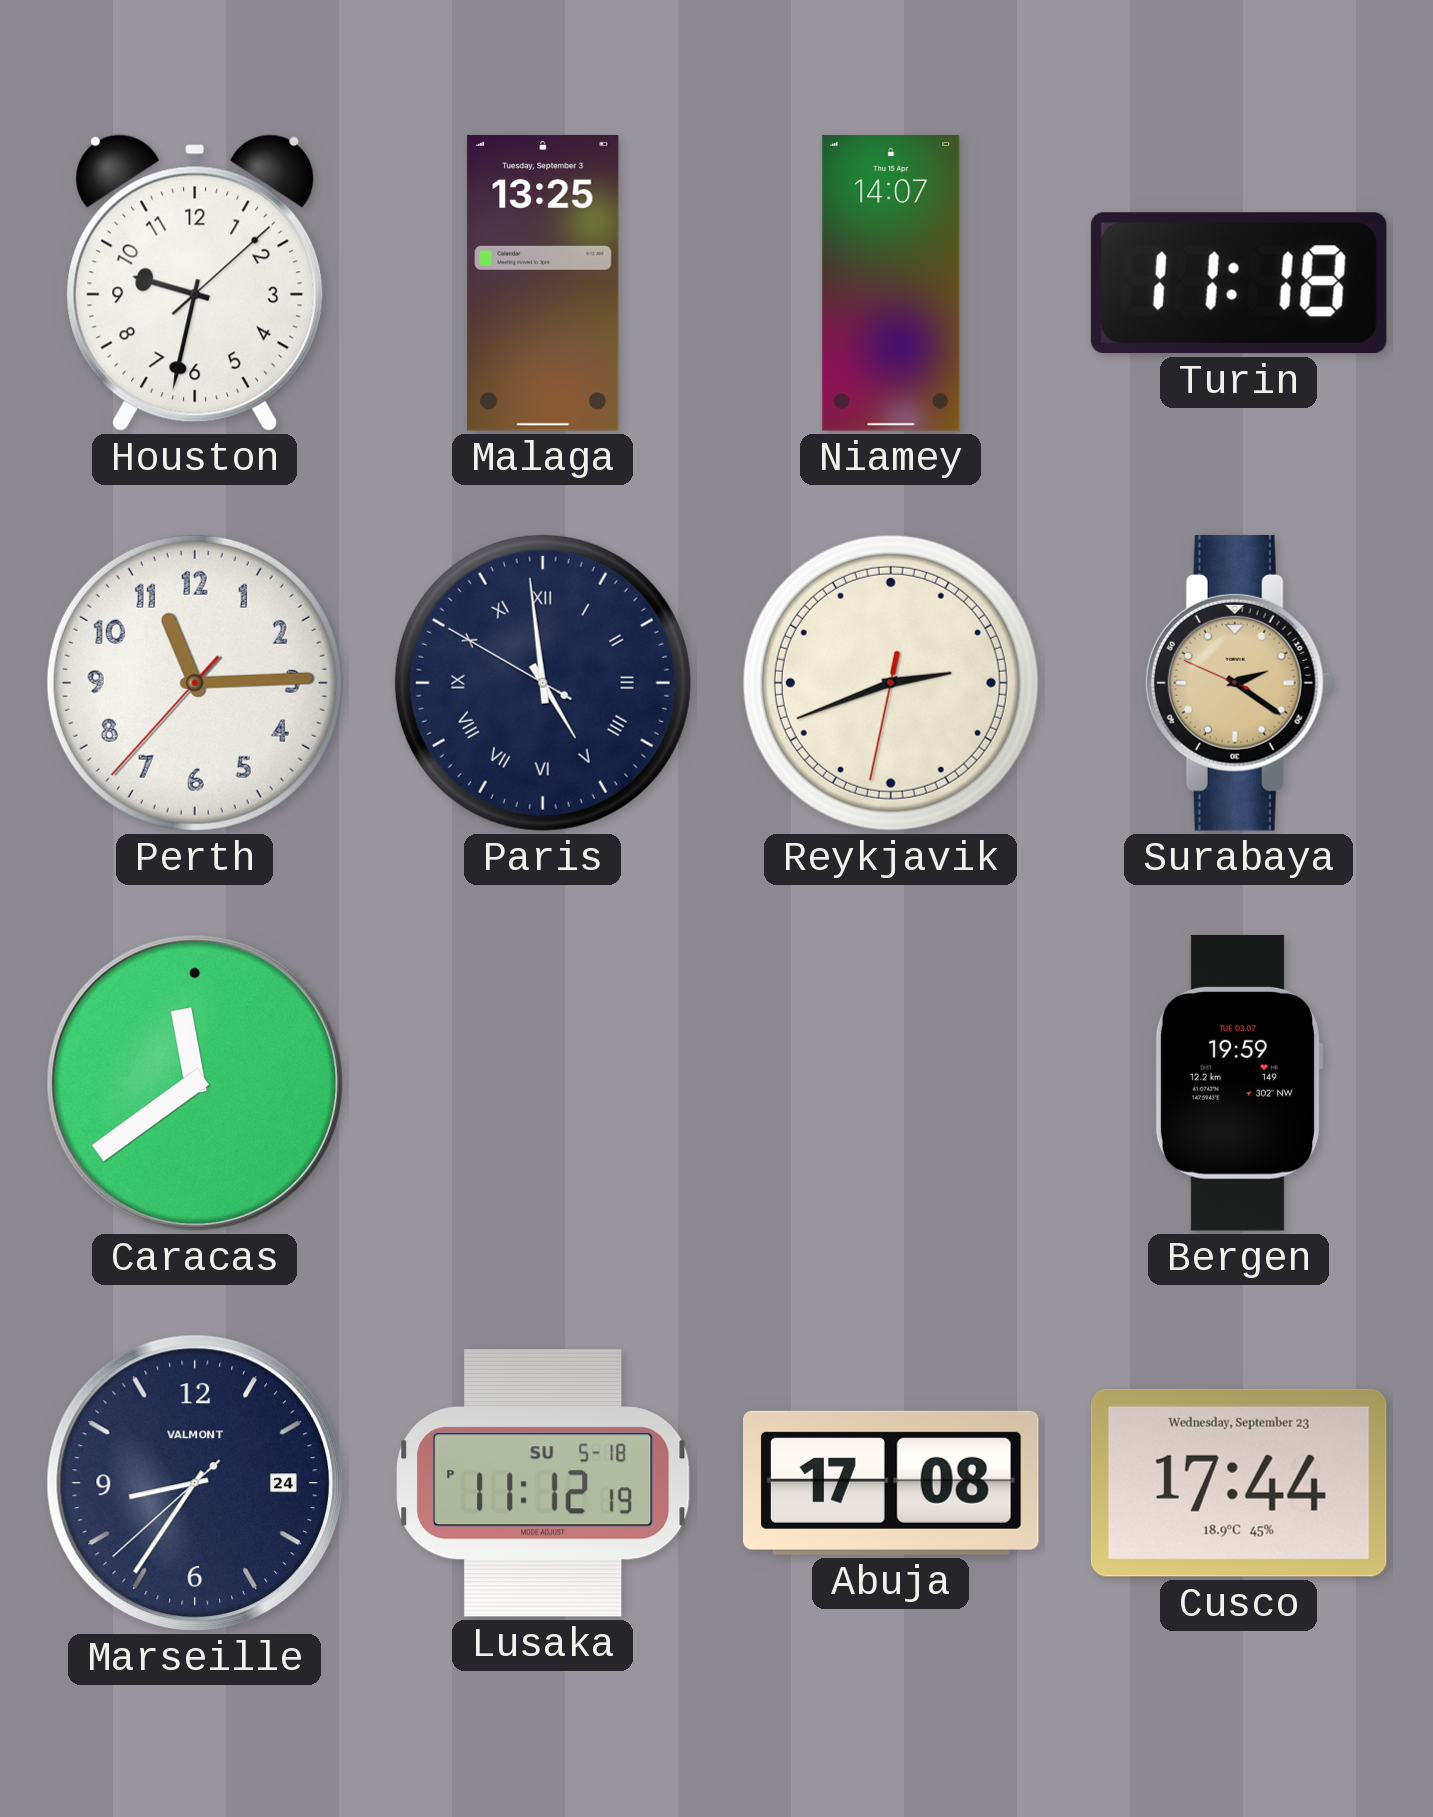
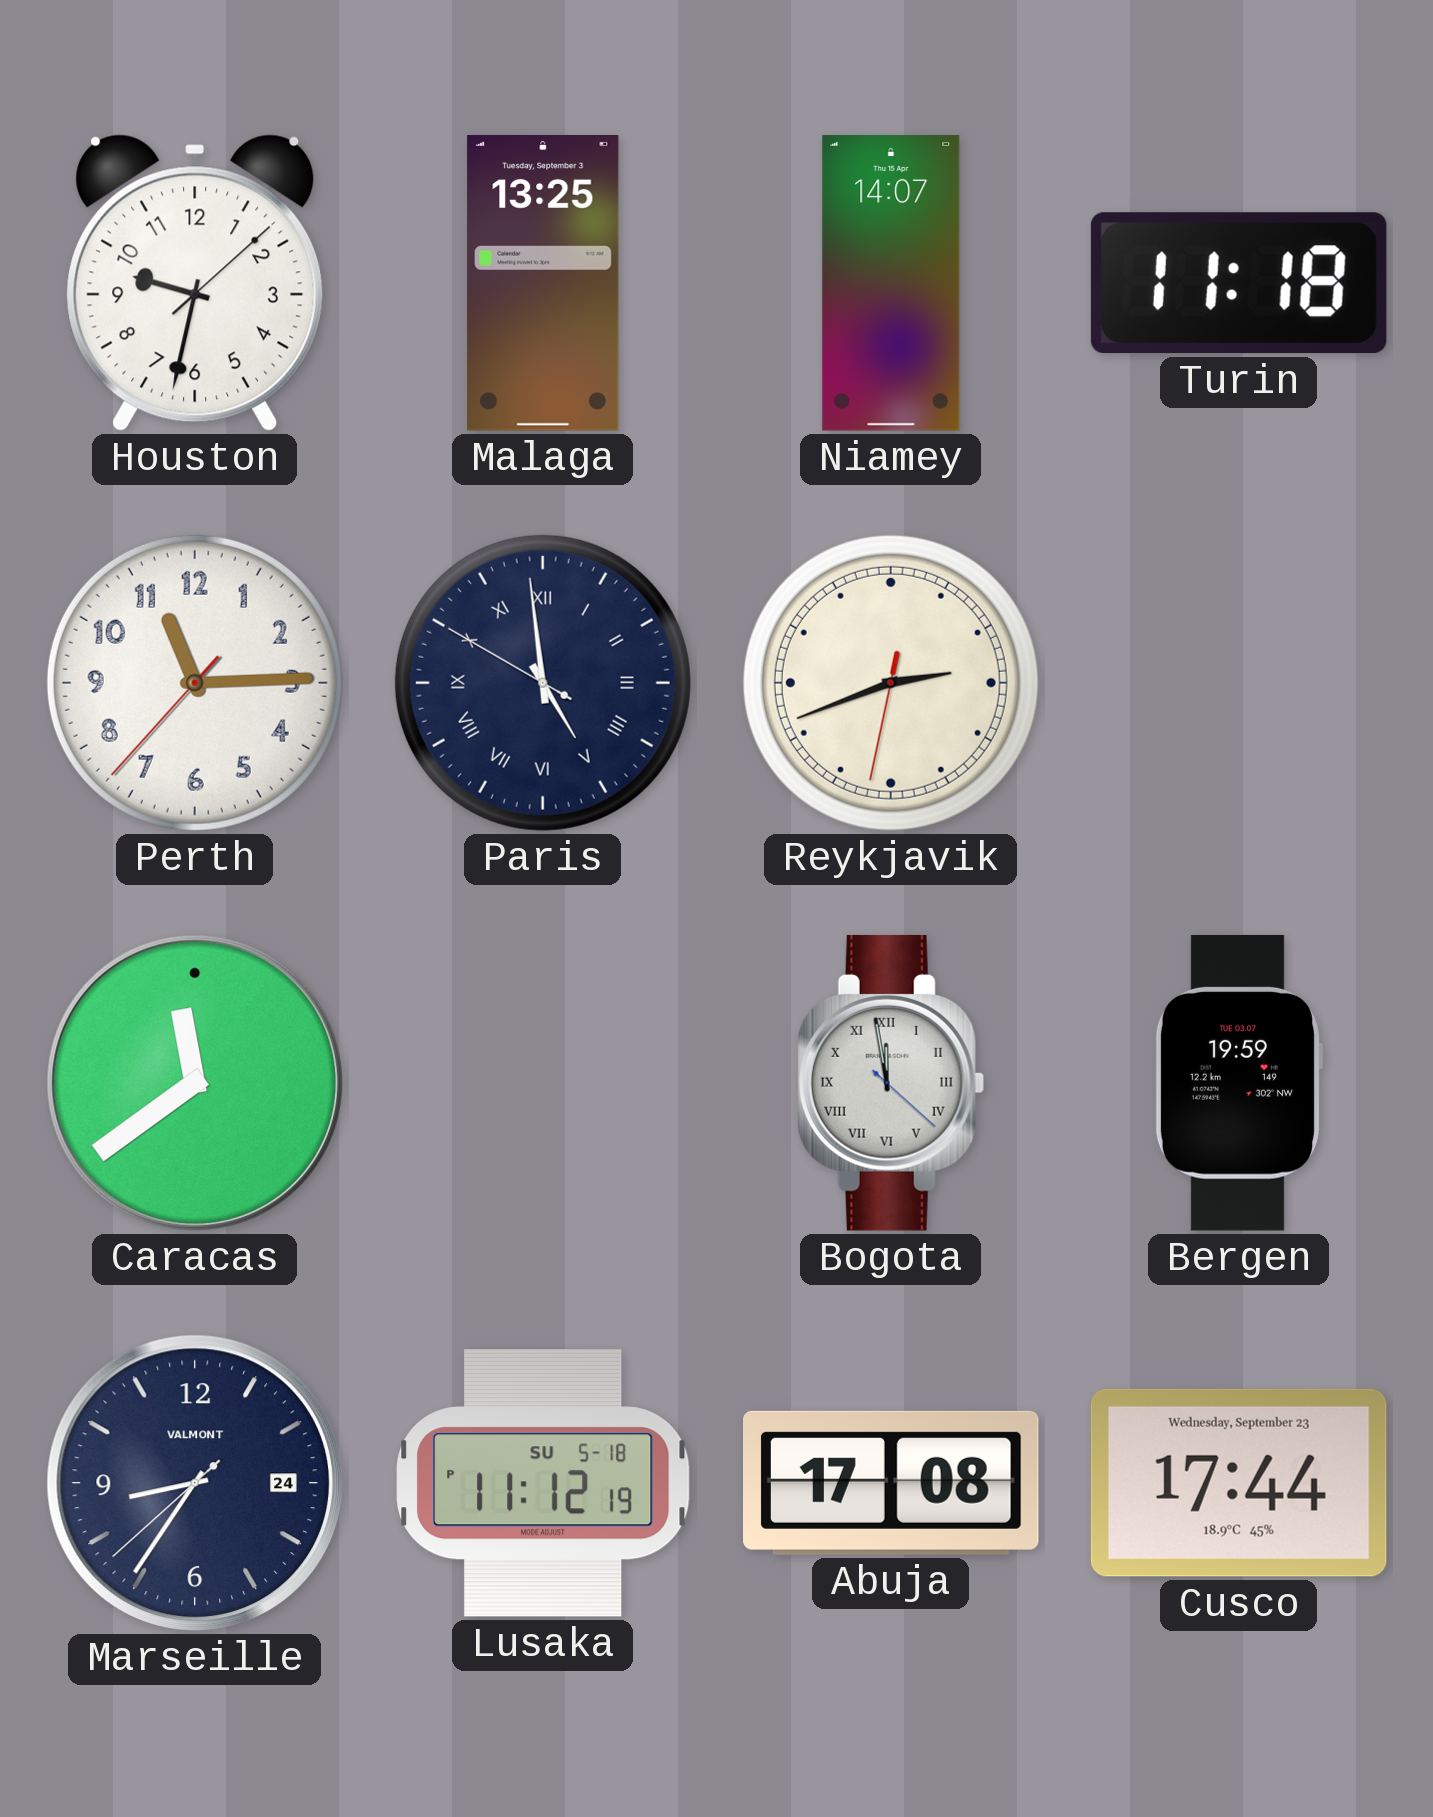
Surabaya: 2:20 -> none (1239, 683)
Bogota: none -> 11:58 (891, 1083)
